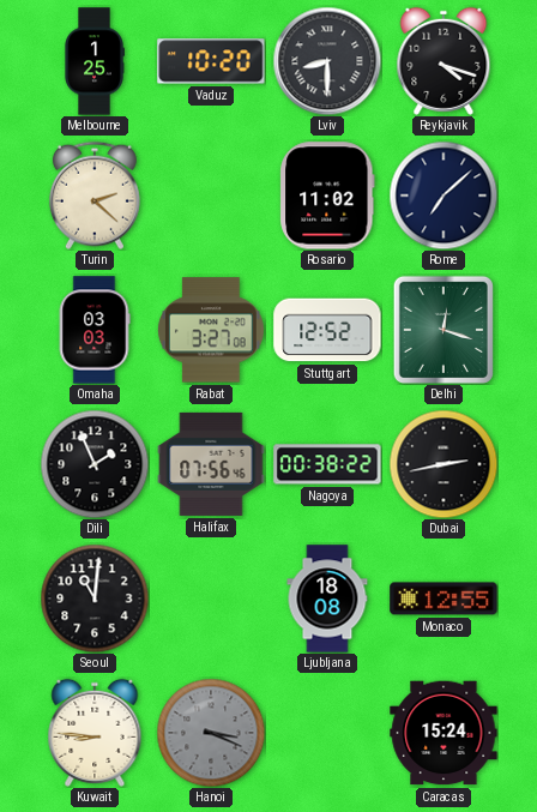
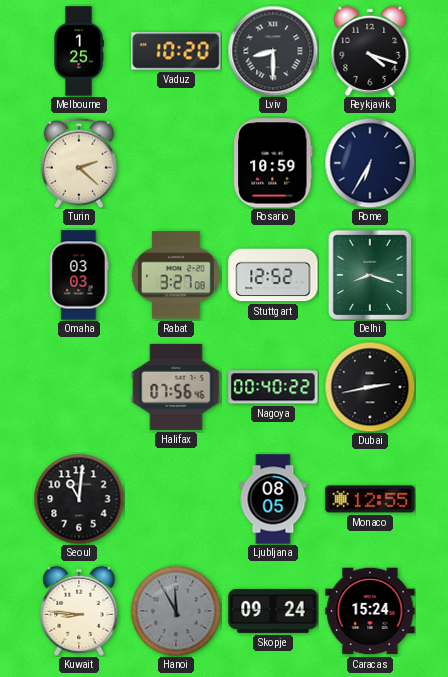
Rosario: 11:02 -> 10:59 (273, 163)
Rome: 7:08 -> 6:35 (370, 163)
Delhi: 12:18 -> 8:18 (370, 275)
Dili: 1:56 -> none (95, 464)
Nagoya: 00:38 -> 00:40 (273, 387)
Ljubljana: 18:08 -> 08:05 (273, 499)
Hanoi: 3:19 -> 11:55 (176, 611)
Skopje: none -> 09:24 (273, 611)
